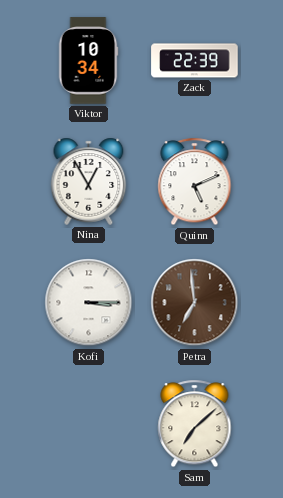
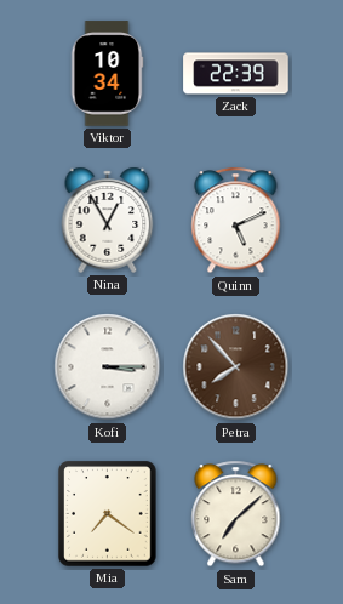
Petra: 6:59 -> 7:53 (236, 367)
Mia: none -> 7:21 (108, 514)
